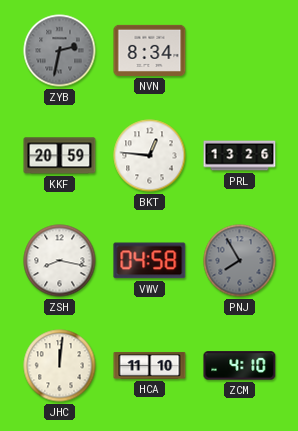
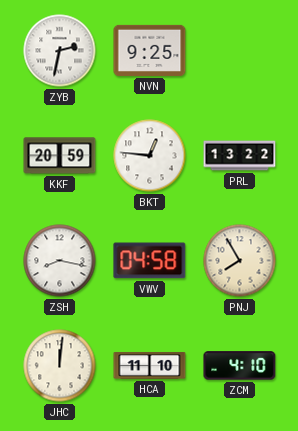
ZYB dial: grey -> white (60, 51)
NVN: 8:34 -> 9:25 (150, 50)
PRL: 13:26 -> 13:22 (240, 156)
PNJ dial: grey -> cream (240, 261)
